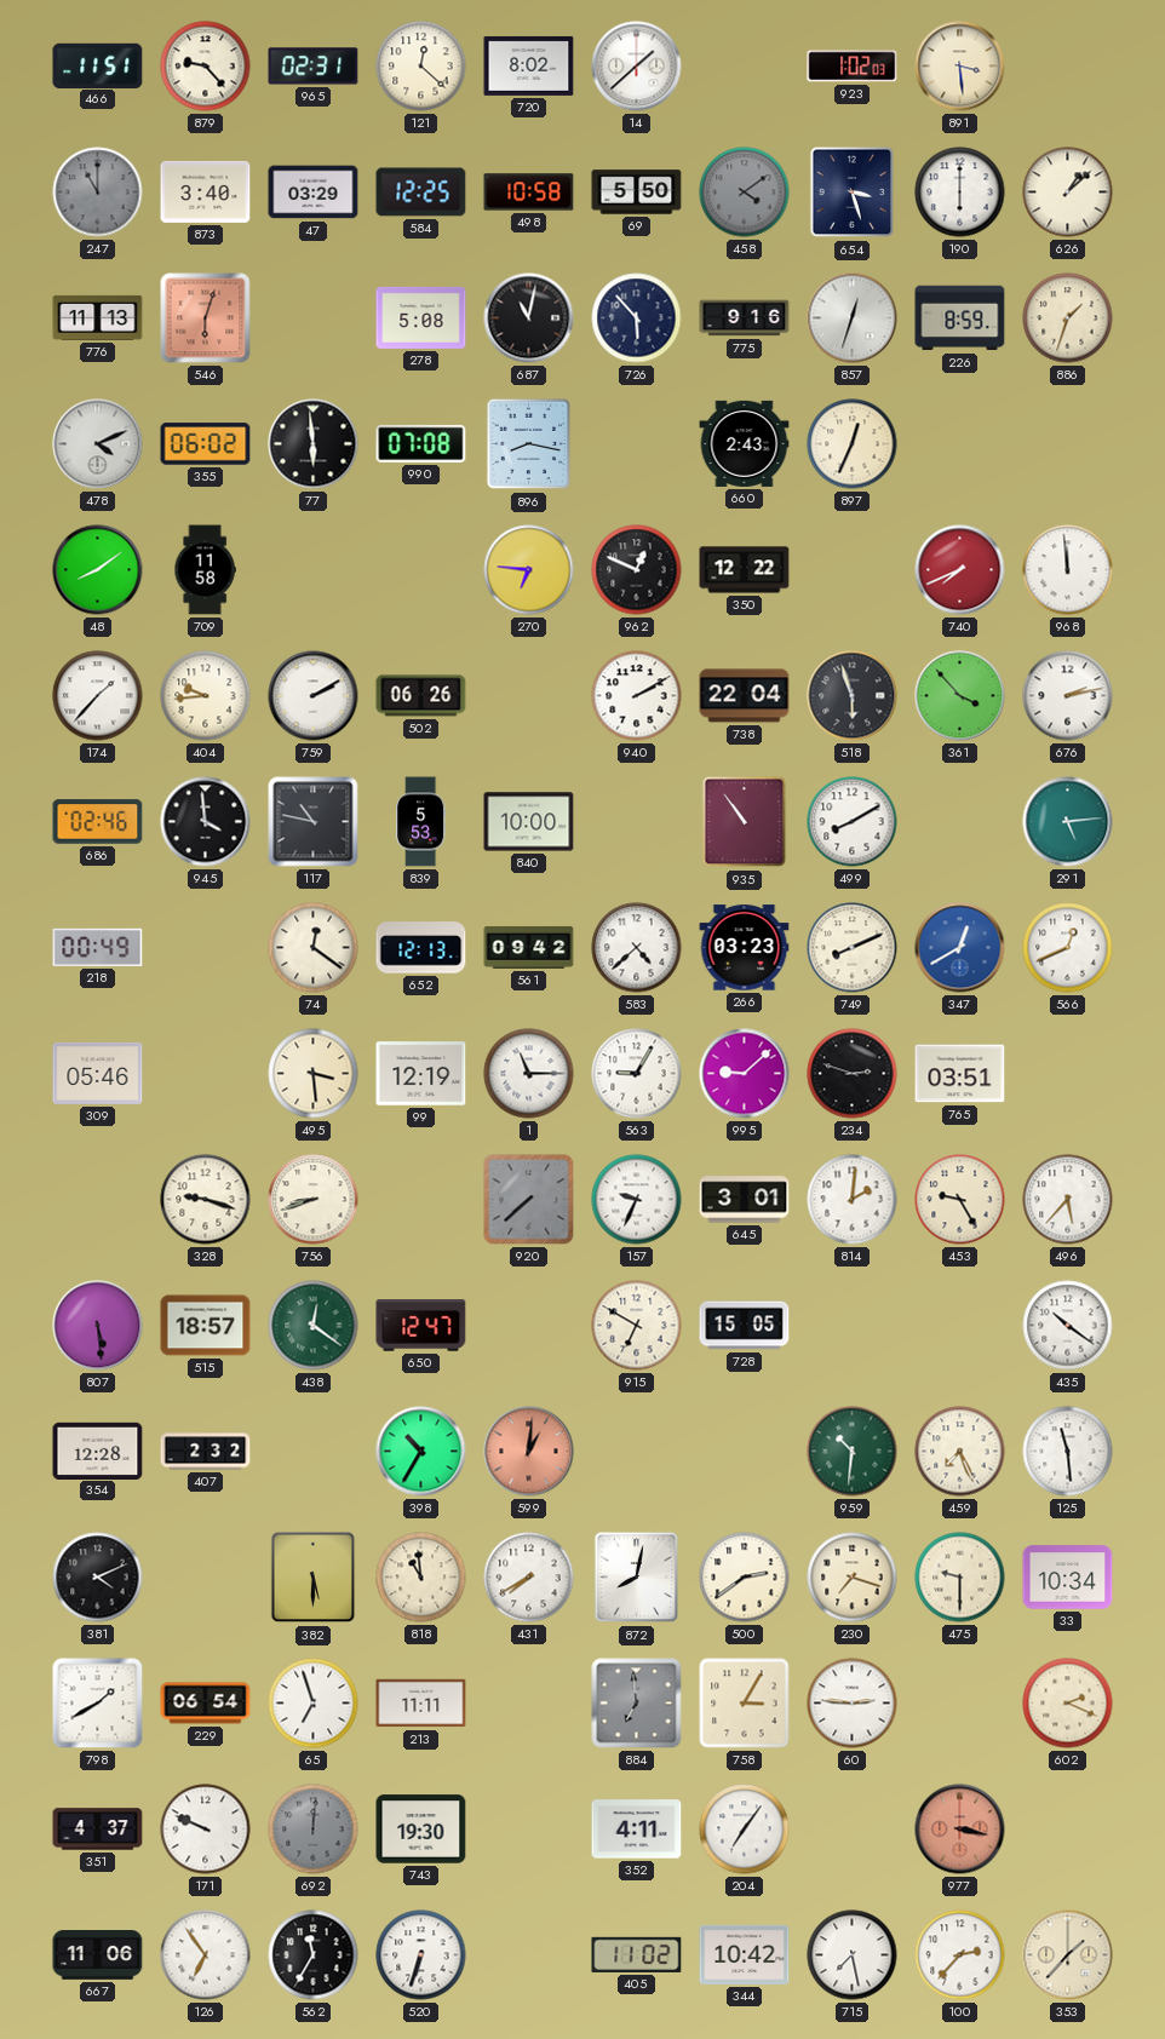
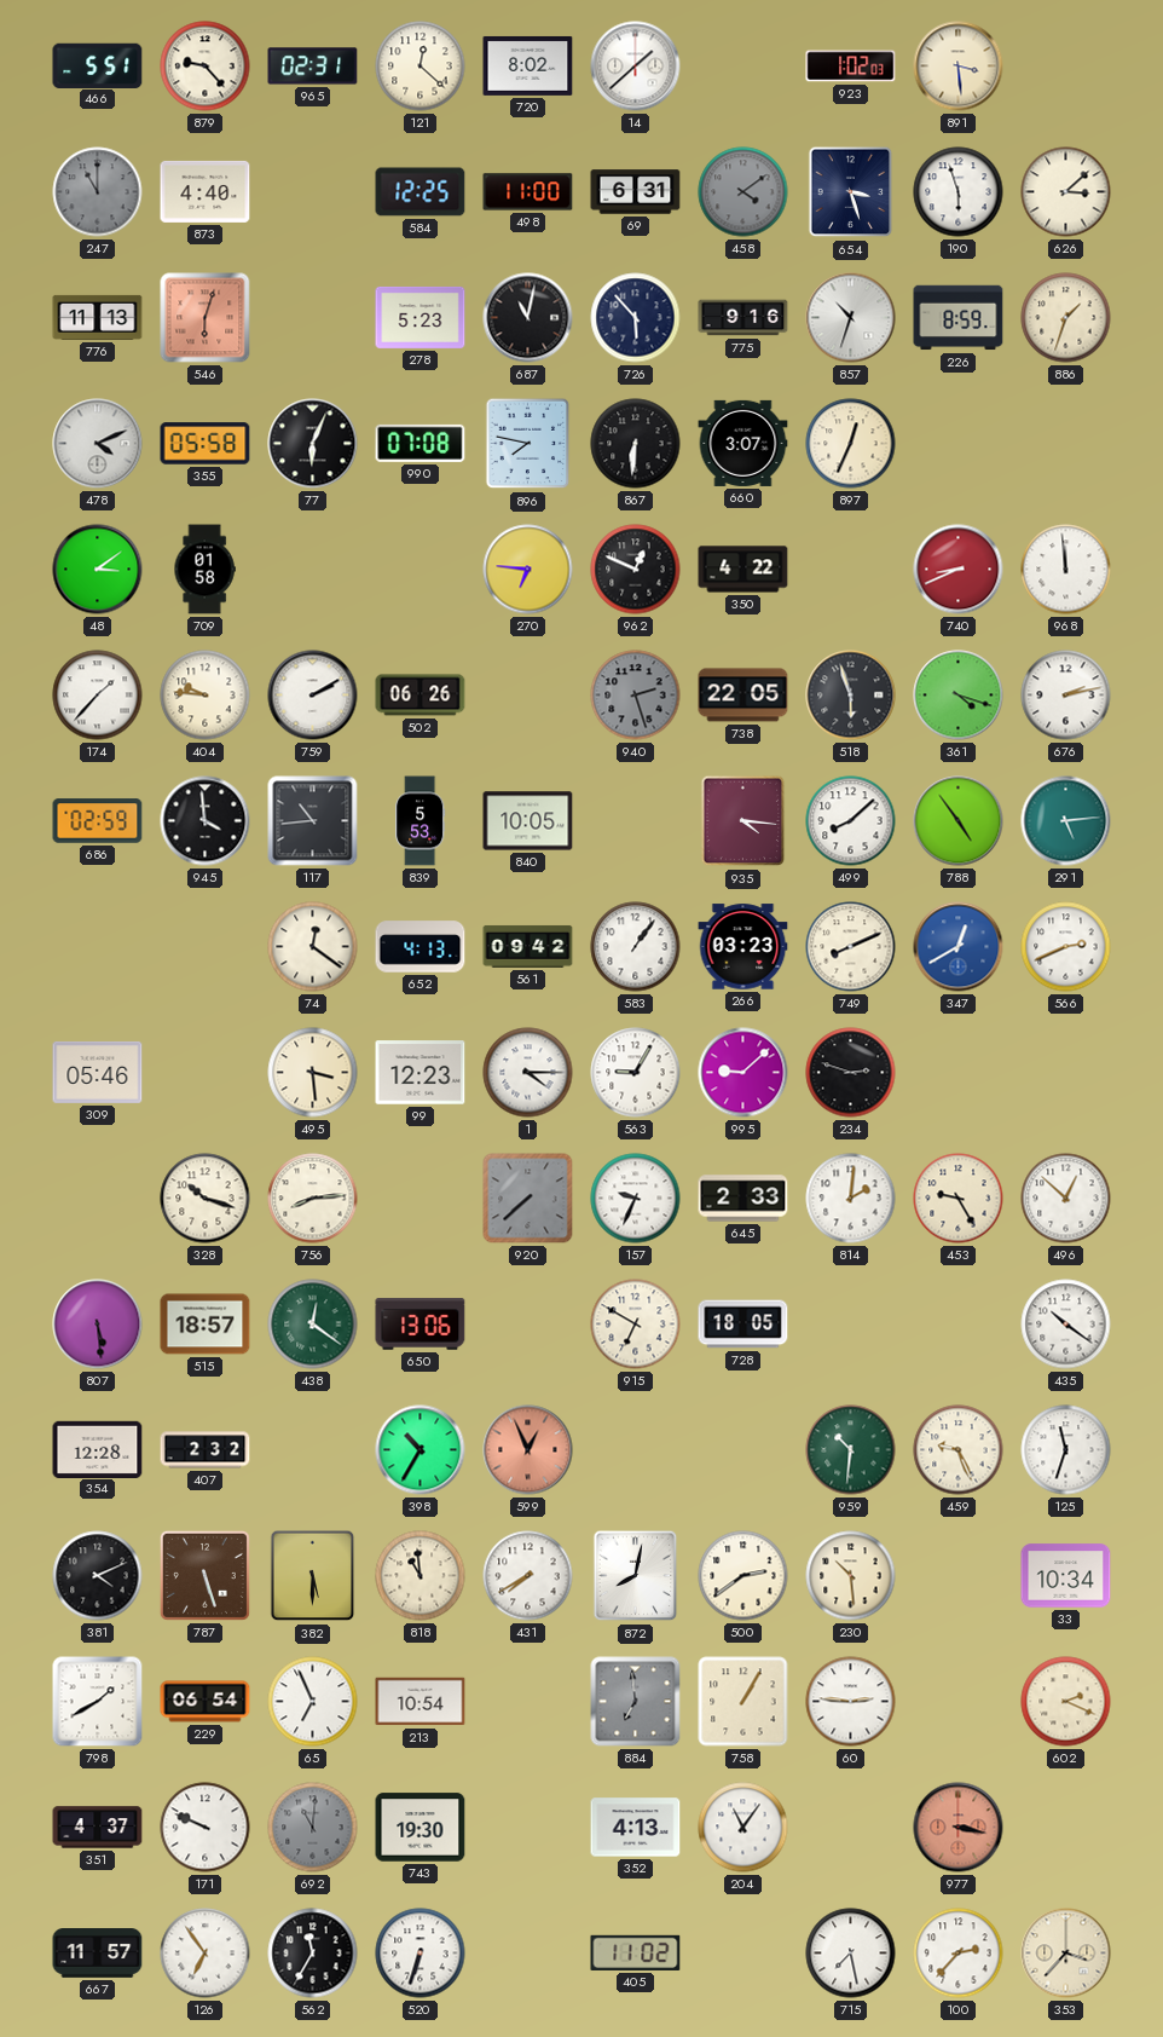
466: 11:51 -> 5:51 (98, 65)
873: 3:40 -> 4:40 (206, 191)
47: 03:29 -> none (314, 193)
498: 10:58 -> 11:00 (528, 192)
69: 5:50 -> 6:31 (636, 192)
190: 6:00 -> 5:57 (959, 192)
626: 1:08 -> 3:08 (1066, 192)
278: 5:08 -> 5:23 (421, 317)
857: 12:33 -> 10:33 (851, 318)
355: 06:02 -> 05:58 (206, 444)
77: 5:59 -> 6:04 (313, 444)
896: 8:17 -> 7:47 (528, 444)
867: none -> 6:31 (636, 444)
660: 2:43 -> 3:07 (743, 443)
48: 8:09 -> 3:09 (98, 570)
709: 11:58 -> 01:58 (204, 570)
350: 12:22 -> 4:22 (743, 570)
740: 7:41 -> 8:41 (959, 570)
404: 9:44 -> 9:46 (206, 696)
940: 2:10 -> 2:27 (636, 696)
940 dial: white -> grey (636, 696)
738: 22:04 -> 22:05 (743, 696)
361: 3:53 -> 4:18 (959, 696)
686: 02:46 -> 02:59 (98, 821)
117: 10:47 -> 10:44 (313, 821)
840: 10:00 -> 10:05 (528, 821)
935: 10:54 -> 4:16 (743, 821)
499: 8:10 -> 8:08 (851, 821)
788: none -> 4:54 (959, 821)
218: 00:49 -> none (98, 947)
652: 12:13 -> 4:13 (421, 947)
583: 4:38 -> 1:06 (636, 947)
566: 12:41 -> 2:41 (1066, 947)
99: 12:19 -> 12:23 (421, 1073)
1: 11:15 -> 4:15 (528, 1073)
765: 03:51 -> none (960, 1074)
328: 9:18 -> 10:18 (206, 1199)
756: 8:42 -> 8:14 (313, 1199)
645: 3:01 -> 2:33 (743, 1199)
496: 5:37 -> 12:52 (1066, 1199)
650: 12:47 -> 13:06 (421, 1325)
728: 15:05 -> 18:05 (743, 1325)
599: 1:01 -> 12:56 (528, 1450)
459: 7:26 -> 9:26 (959, 1450)
125: 11:29 -> 11:33 (1066, 1450)
787: none -> 5:27 (204, 1575)
230: 7:18 -> 10:29 (851, 1576)
475: 9:30 -> none (960, 1578)
65: 6:57 -> 6:56 (313, 1702)
213: 11:11 -> 10:54 (421, 1702)
758: 3:05 -> 1:05 (743, 1702)
692: 12:01 -> 11:01 (313, 1828)
352: 4:11 -> 4:13 (636, 1828)
204: 7:06 -> 11:06 (743, 1828)
667: 11:06 -> 11:57 (98, 1954)
344: 10:42 -> none (745, 1954)
353: 1:37 -> 3:37 (1066, 1954)
